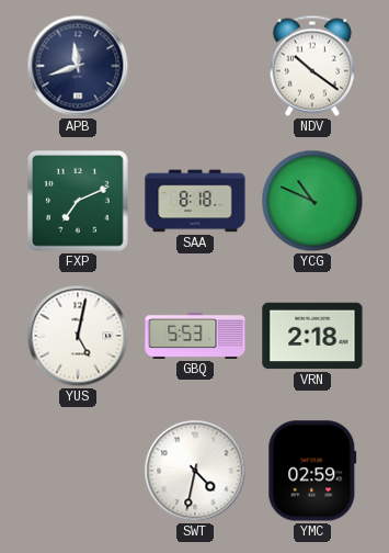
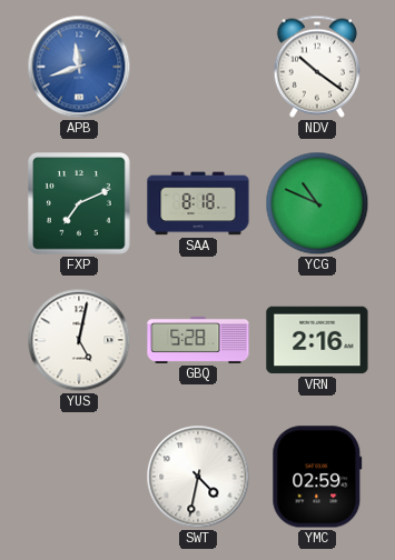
APB dial: navy -> blue (79, 67)
GBQ: 5:53 -> 5:28 (198, 340)
VRN: 2:18 -> 2:16 (317, 340)
